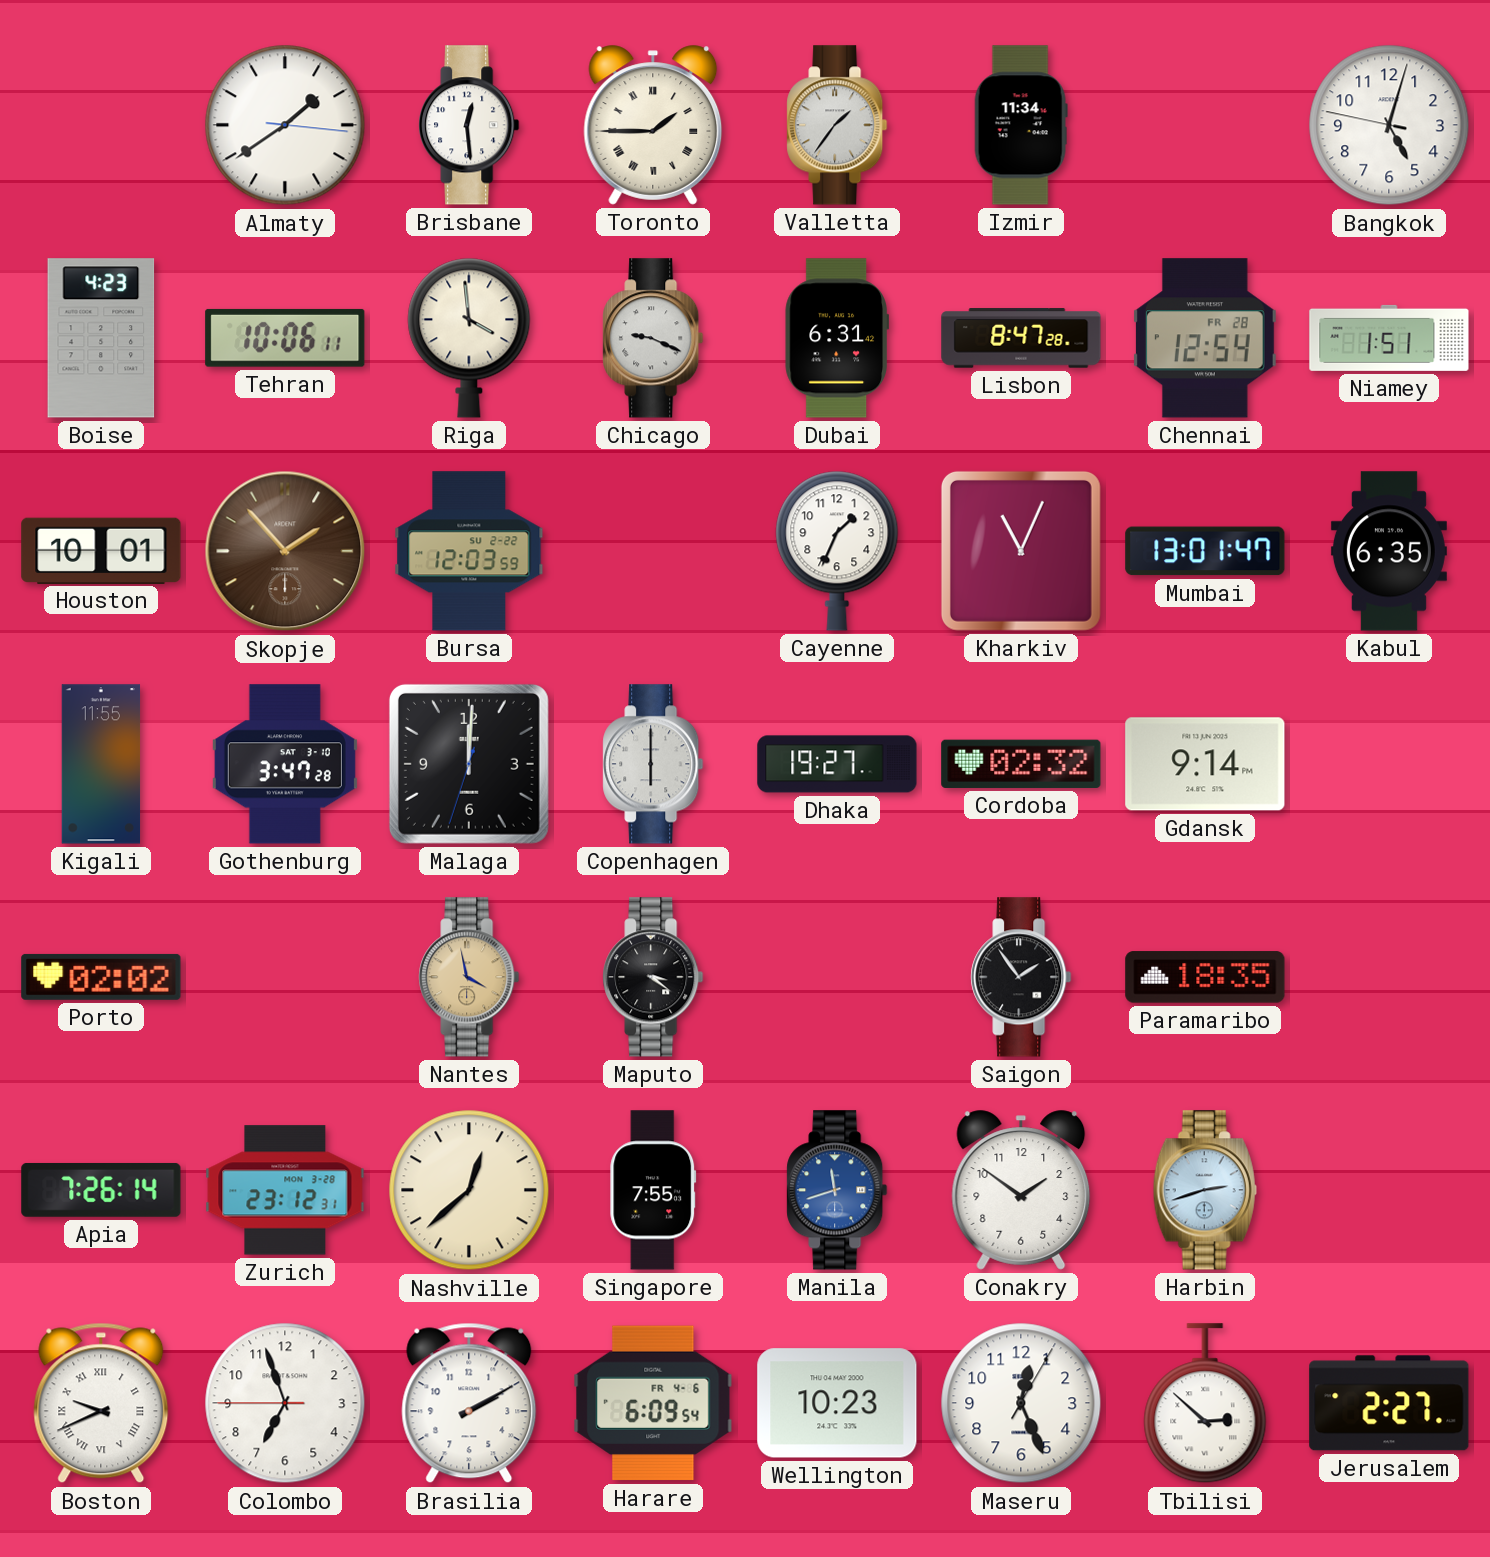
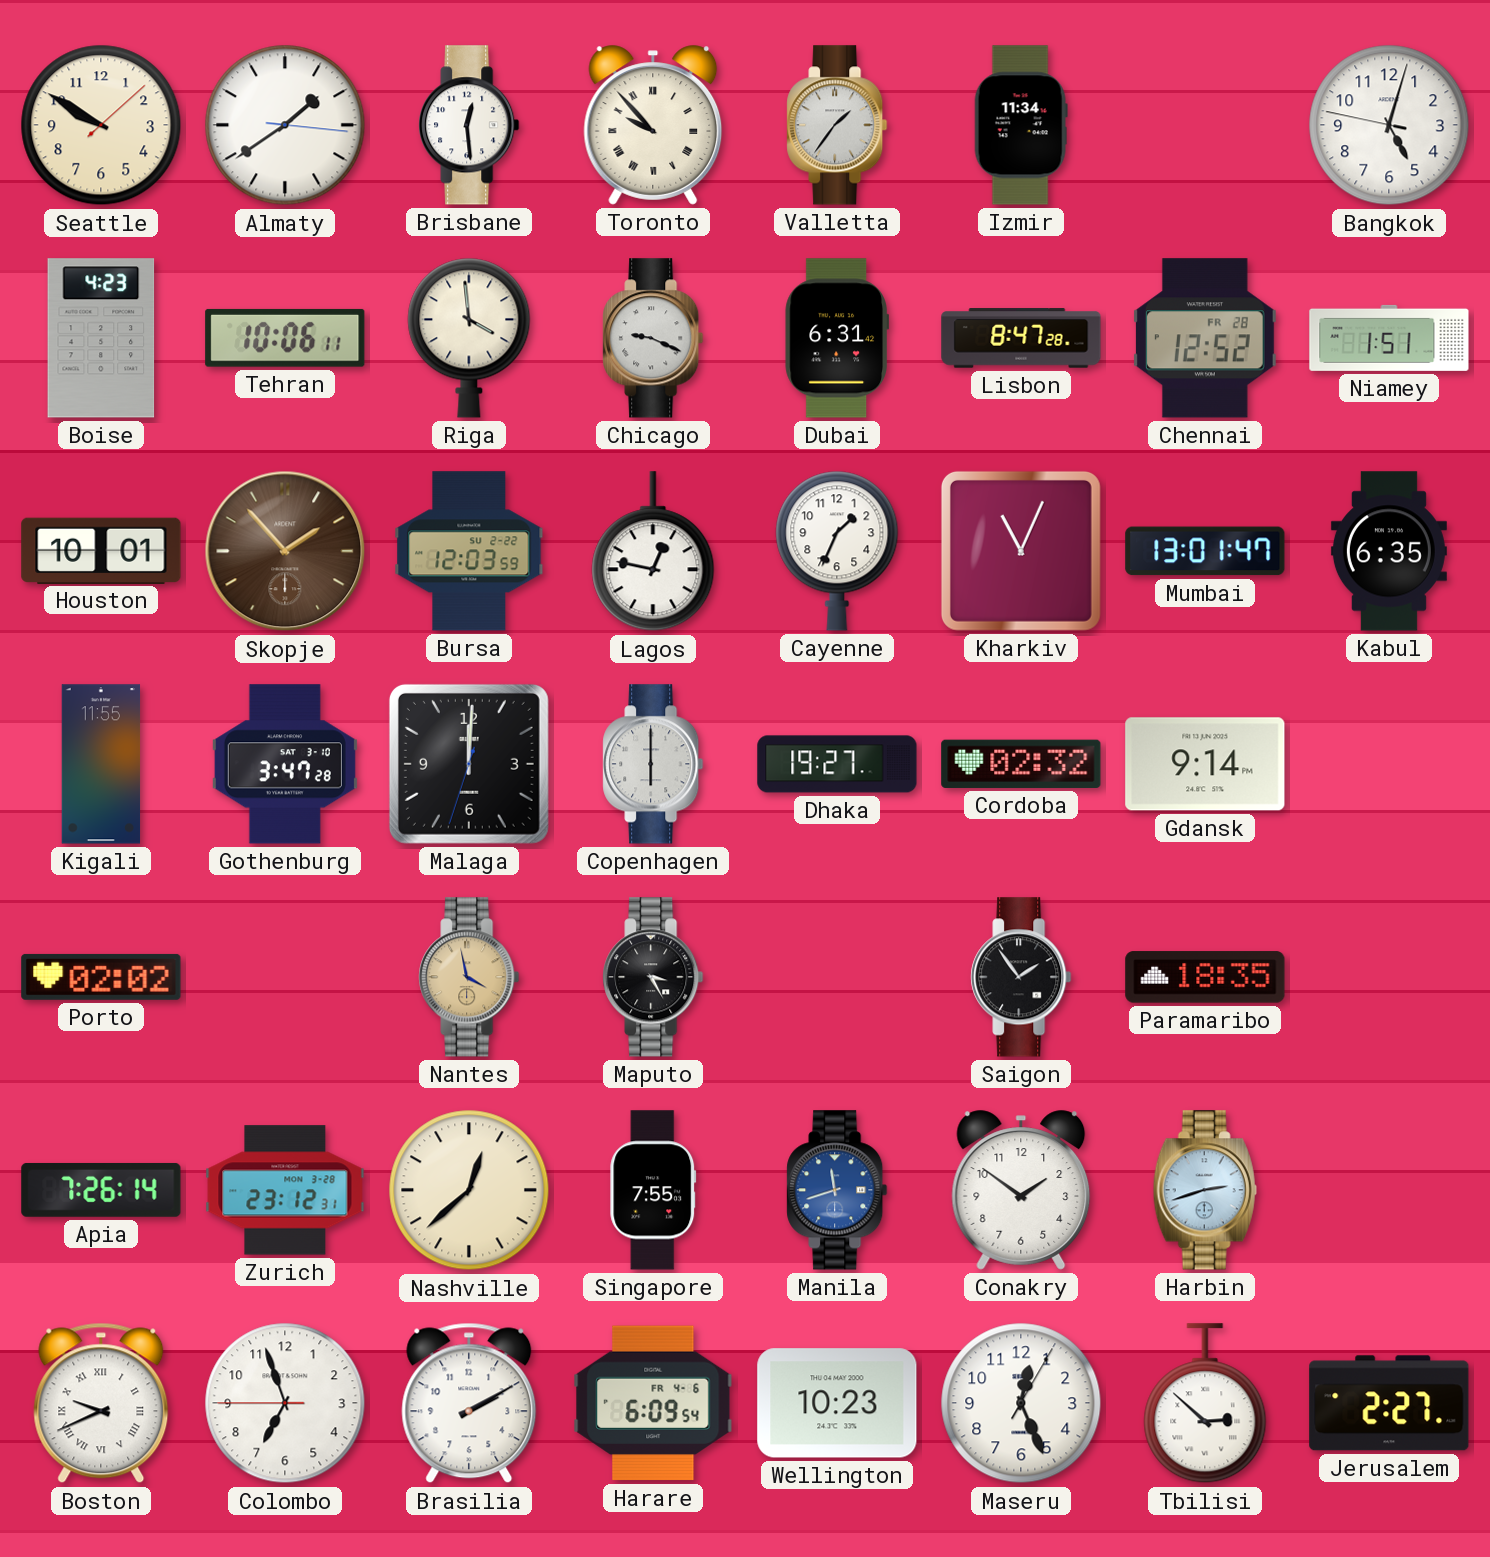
Seattle: none -> 9:50 (101, 125)
Toronto: 1:45 -> 9:53 (653, 125)
Chennai: 12:54 -> 12:52 (1205, 338)
Lagos: none -> 12:47 (653, 552)
Maputo: 3:21 -> 3:25 (653, 977)
